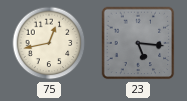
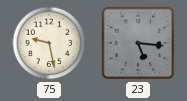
75: 12:43 -> 9:28 (49, 43)
